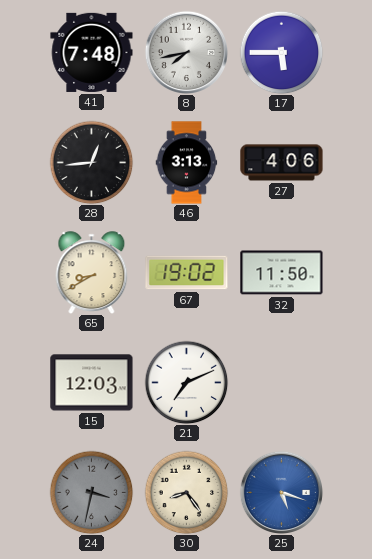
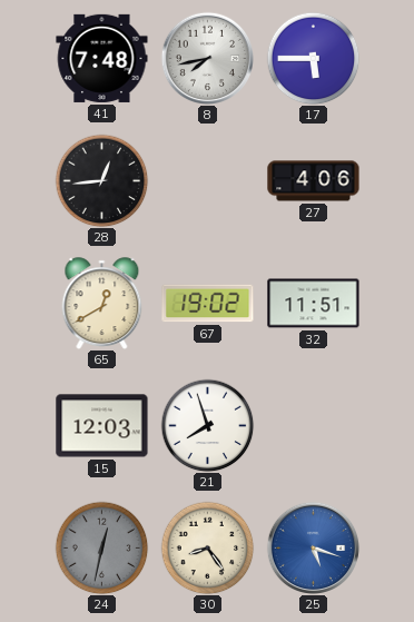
46: 3:13 -> none (187, 163)
65: 8:40 -> 12:40 (102, 303)
32: 11:50 -> 11:51 (314, 304)
21: 7:11 -> 7:57 (207, 425)
24: 3:32 -> 12:32 (101, 547)
